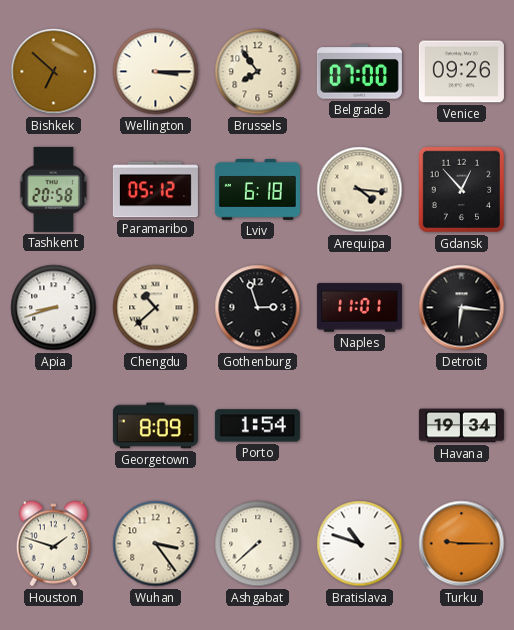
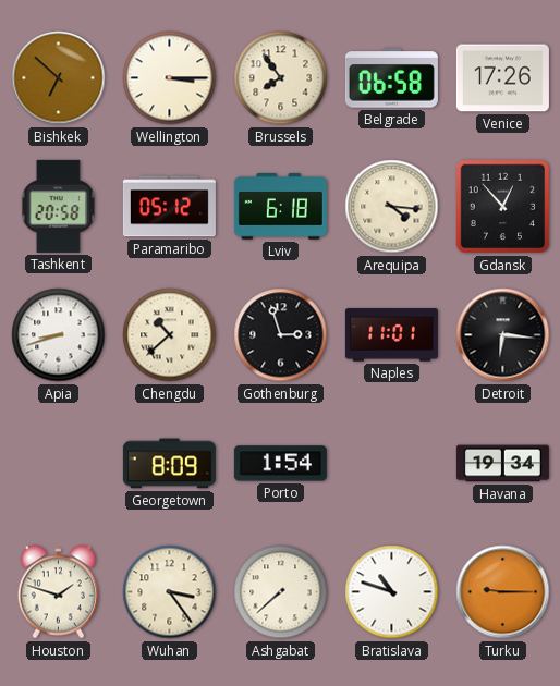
Belgrade: 07:00 -> 06:58 (391, 78)
Venice: 09:26 -> 17:26 (502, 78)
